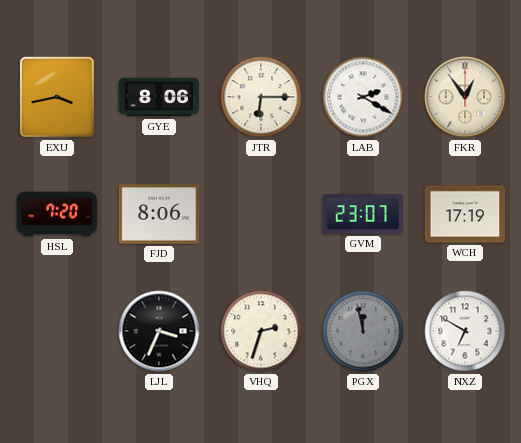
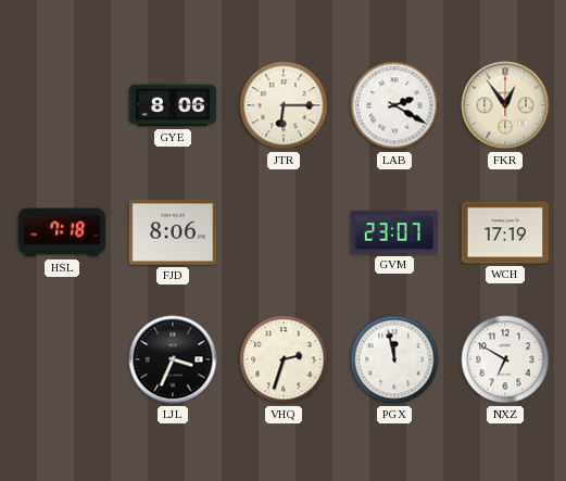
EXU: 3:43 -> none (58, 98)
HSL: 7:20 -> 7:18 (62, 232)
PGX dial: grey -> white (394, 359)
